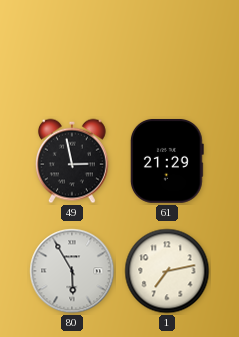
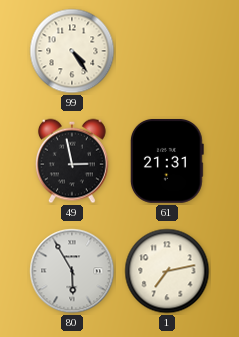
99: none -> 4:24 (72, 51)
61: 21:29 -> 21:31 (167, 161)
